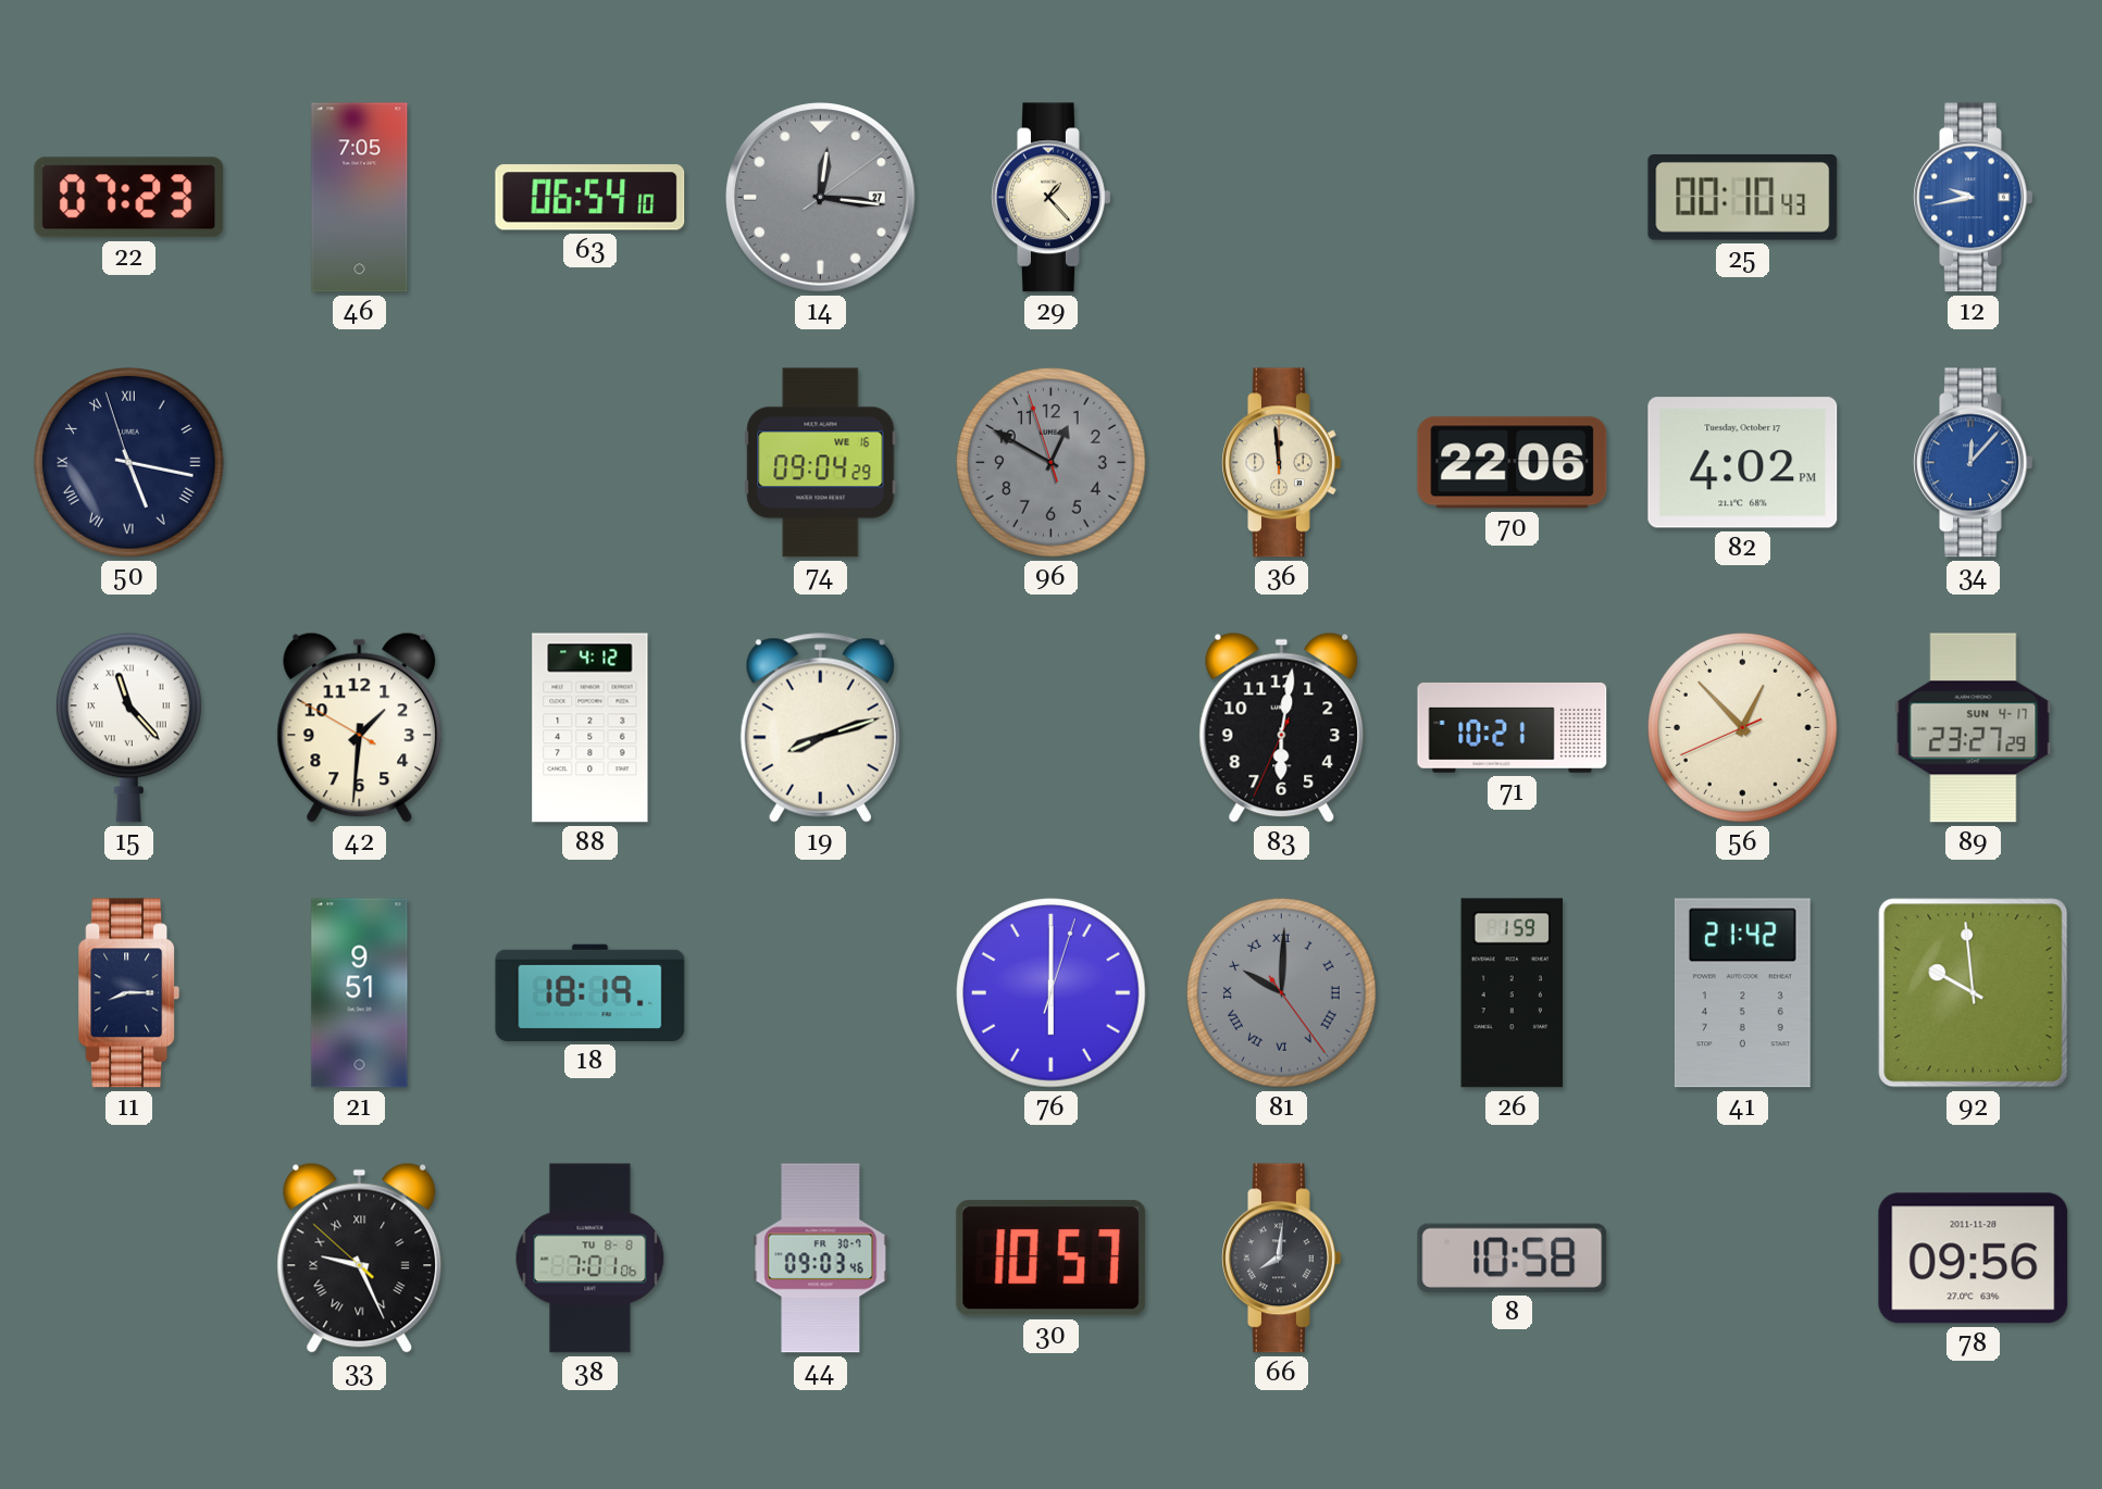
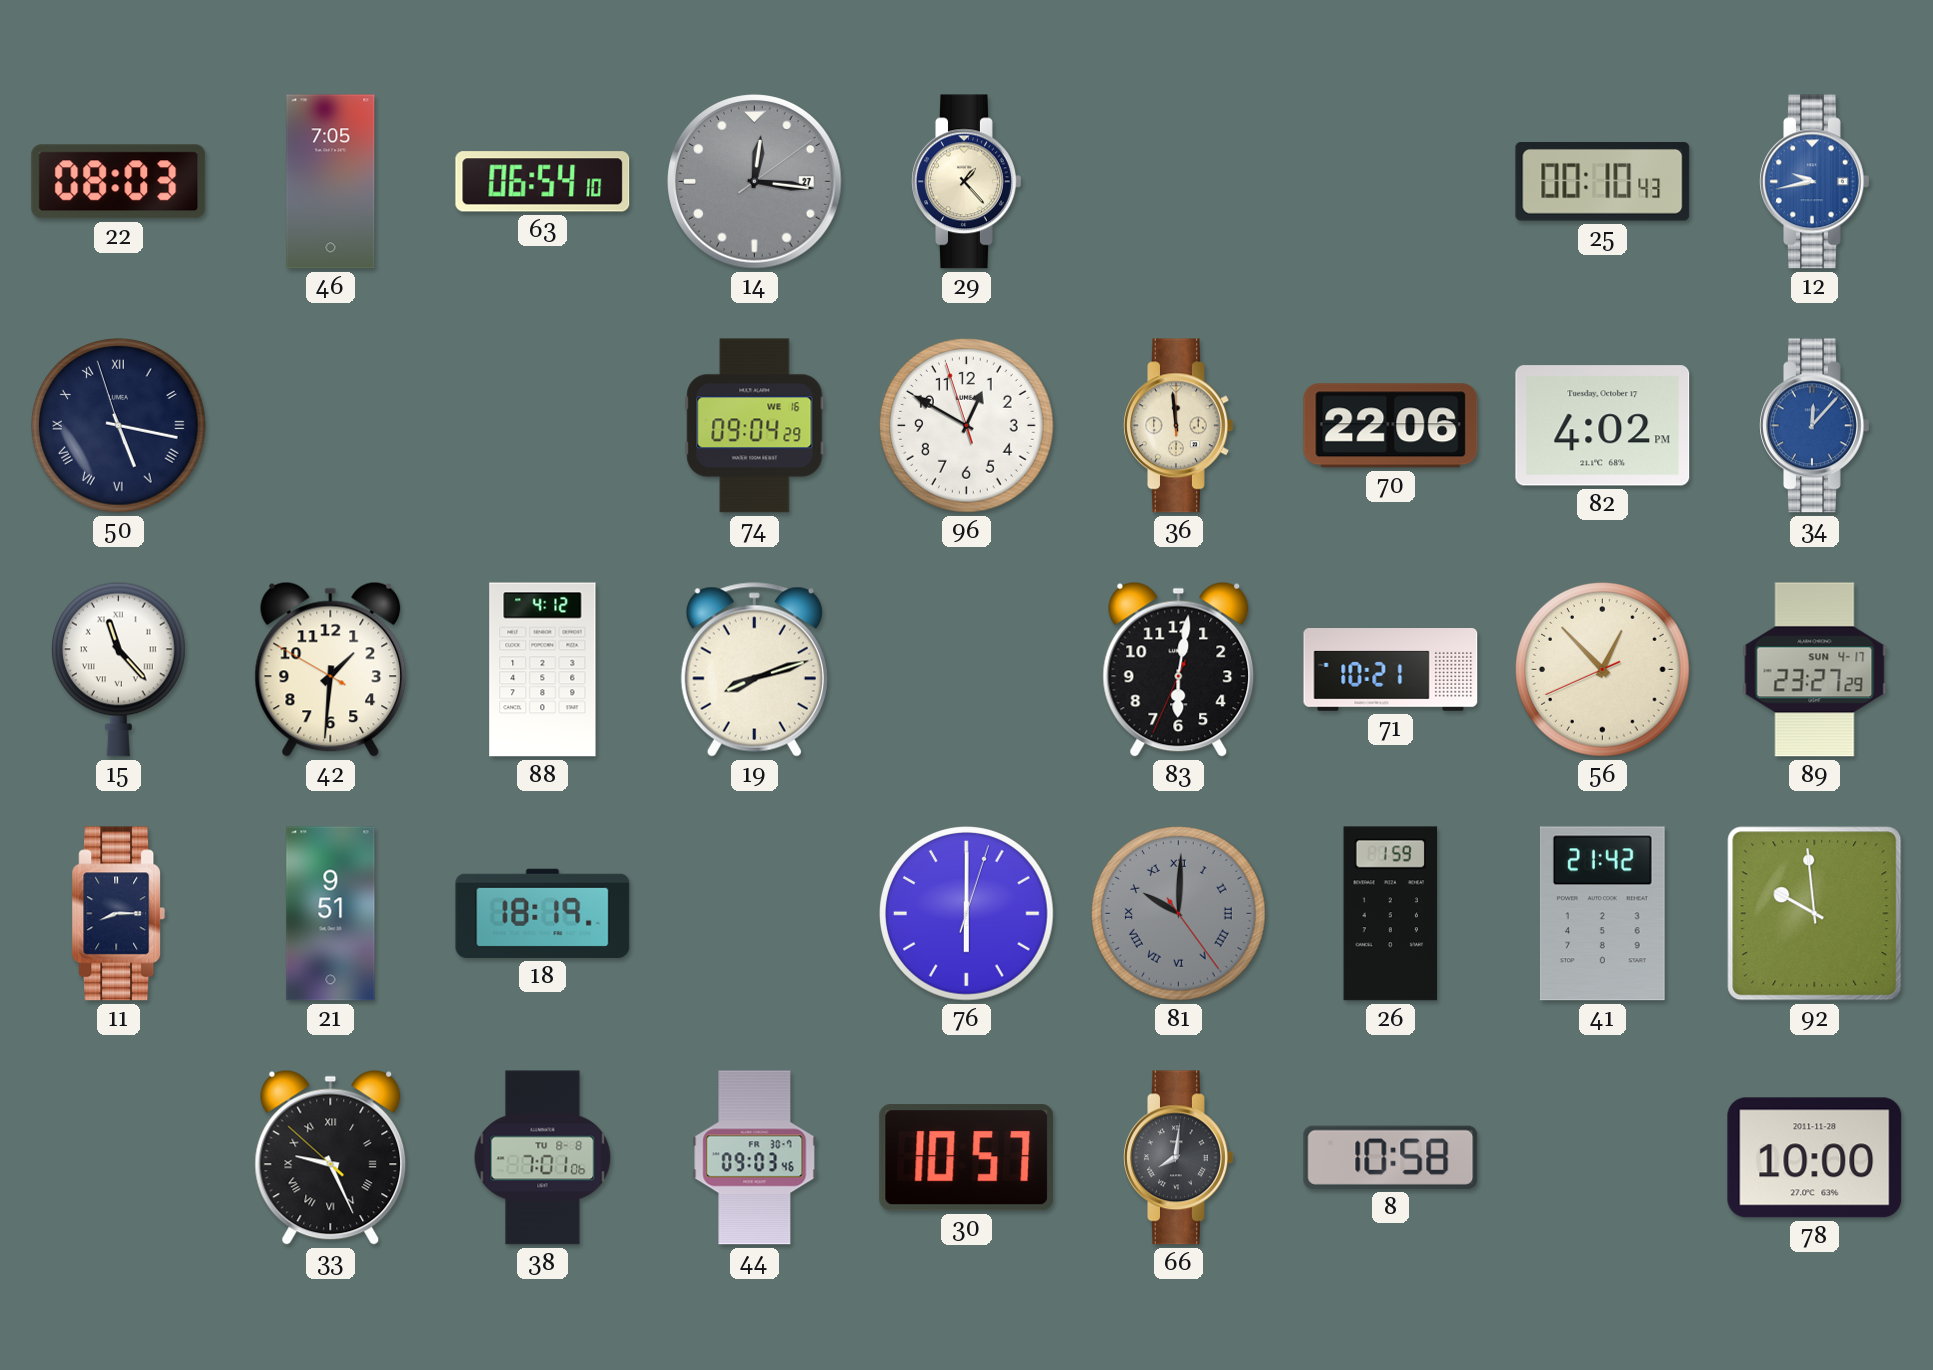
22: 07:23 -> 08:03 (119, 182)
96 dial: grey -> white (967, 426)
78: 09:56 -> 10:00 (1815, 1158)
